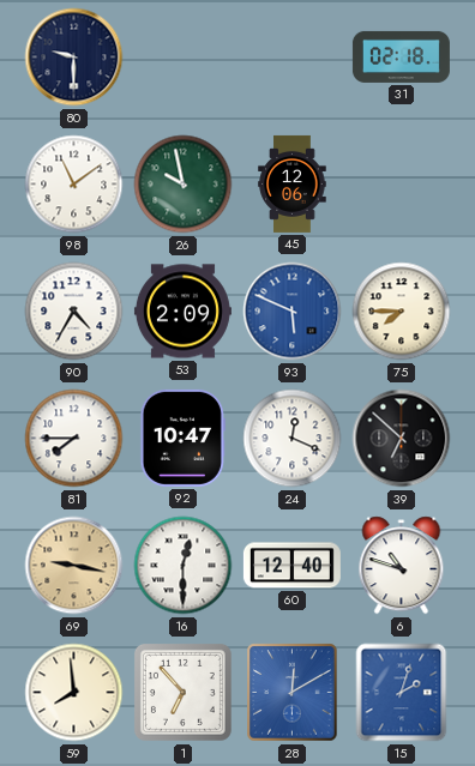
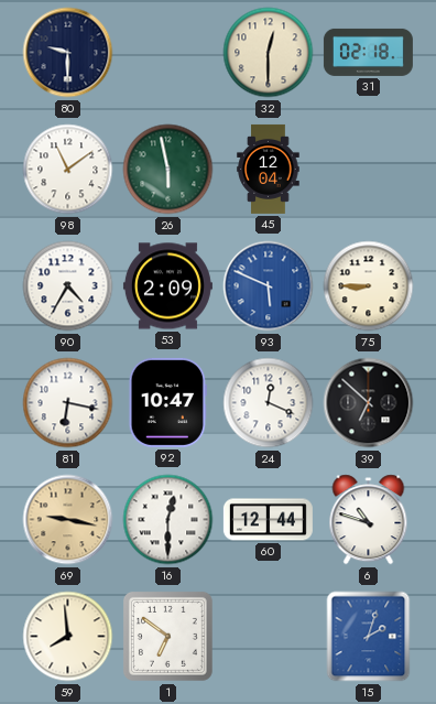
32: none -> 12:30 (269, 53)
26: 9:58 -> 5:58 (168, 170)
45: 12:06 -> 12:04 (269, 169)
75: 7:45 -> 8:45 (369, 286)
81: 7:45 -> 6:17 (68, 403)
60: 12:40 -> 12:44 (268, 520)
1: 6:53 -> 6:51 (167, 636)
28: 12:10 -> none (293, 693)
